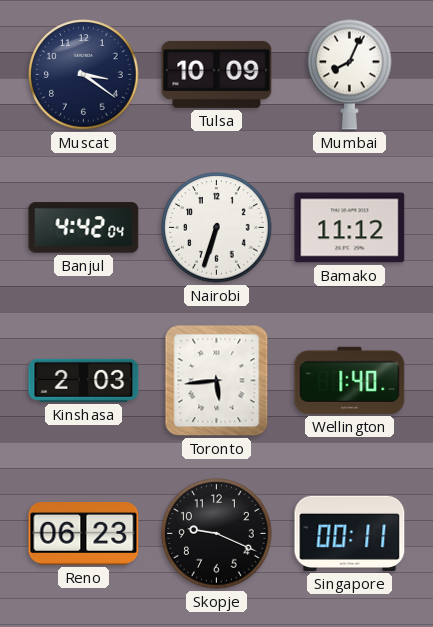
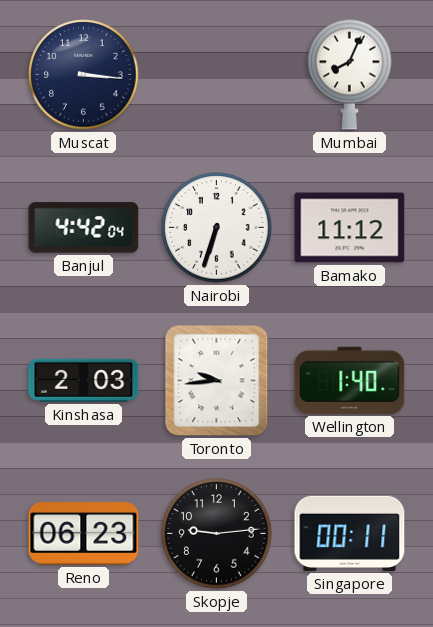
Muscat: 3:21 -> 3:16 (84, 75)
Tulsa: 10:09 -> none (217, 74)
Toronto: 5:44 -> 9:44 (217, 381)
Skopje: 9:19 -> 9:14 (217, 534)
